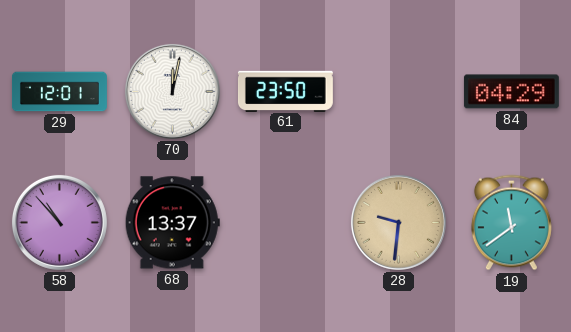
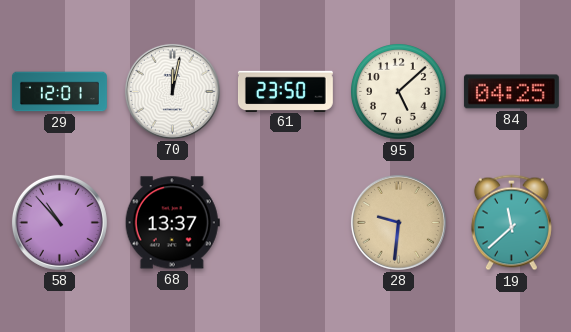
95: none -> 5:08 (399, 92)
84: 04:29 -> 04:25 (511, 92)
19: 11:39 -> 11:38 (511, 223)
